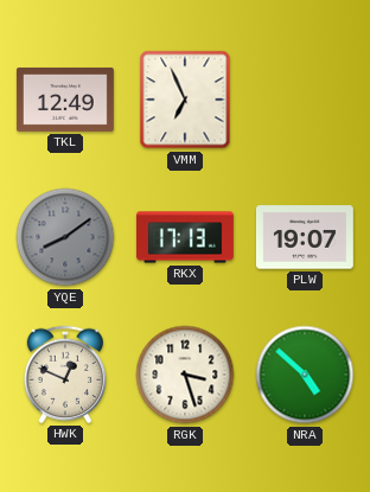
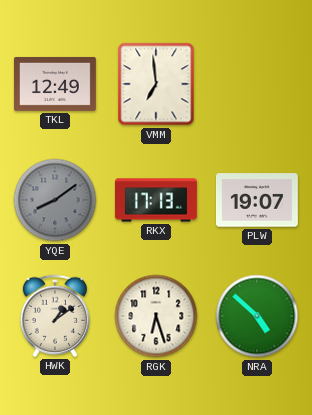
VMM: 6:56 -> 6:59 (156, 84)
HWK: 12:49 -> 1:09 (54, 316)
RGK: 3:27 -> 6:27 (156, 316)
